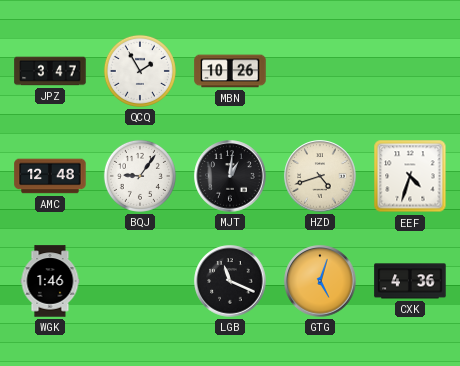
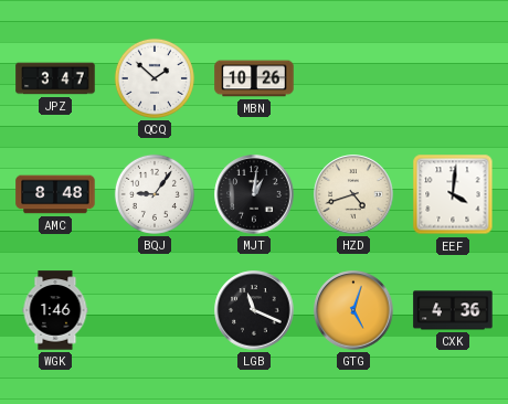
QCQ: 1:55 -> 1:52 (155, 78)
AMC: 12:48 -> 8:48 (55, 194)
EEF: 4:33 -> 4:01 (453, 194)
